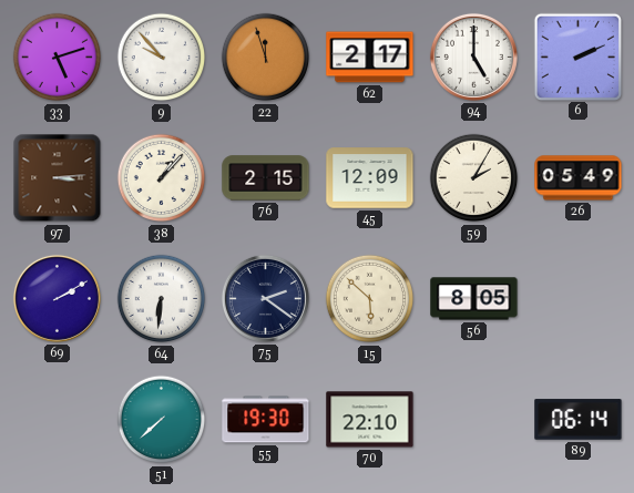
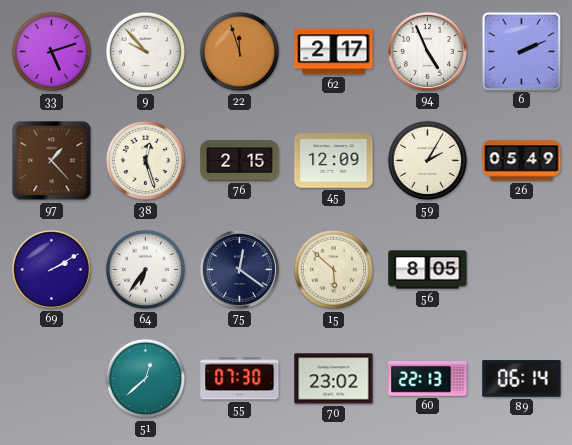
94: 5:00 -> 4:56 (427, 51)
97: 3:14 -> 1:23 (52, 161)
38: 1:07 -> 12:27 (146, 161)
64: 6:31 -> 6:36 (146, 270)
75: 2:21 -> 12:21 (239, 269)
51: 7:38 -> 12:38 (146, 379)
55: 19:30 -> 07:30 (240, 379)
70: 22:10 -> 23:02 (334, 379)
60: none -> 22:13 (428, 379)
